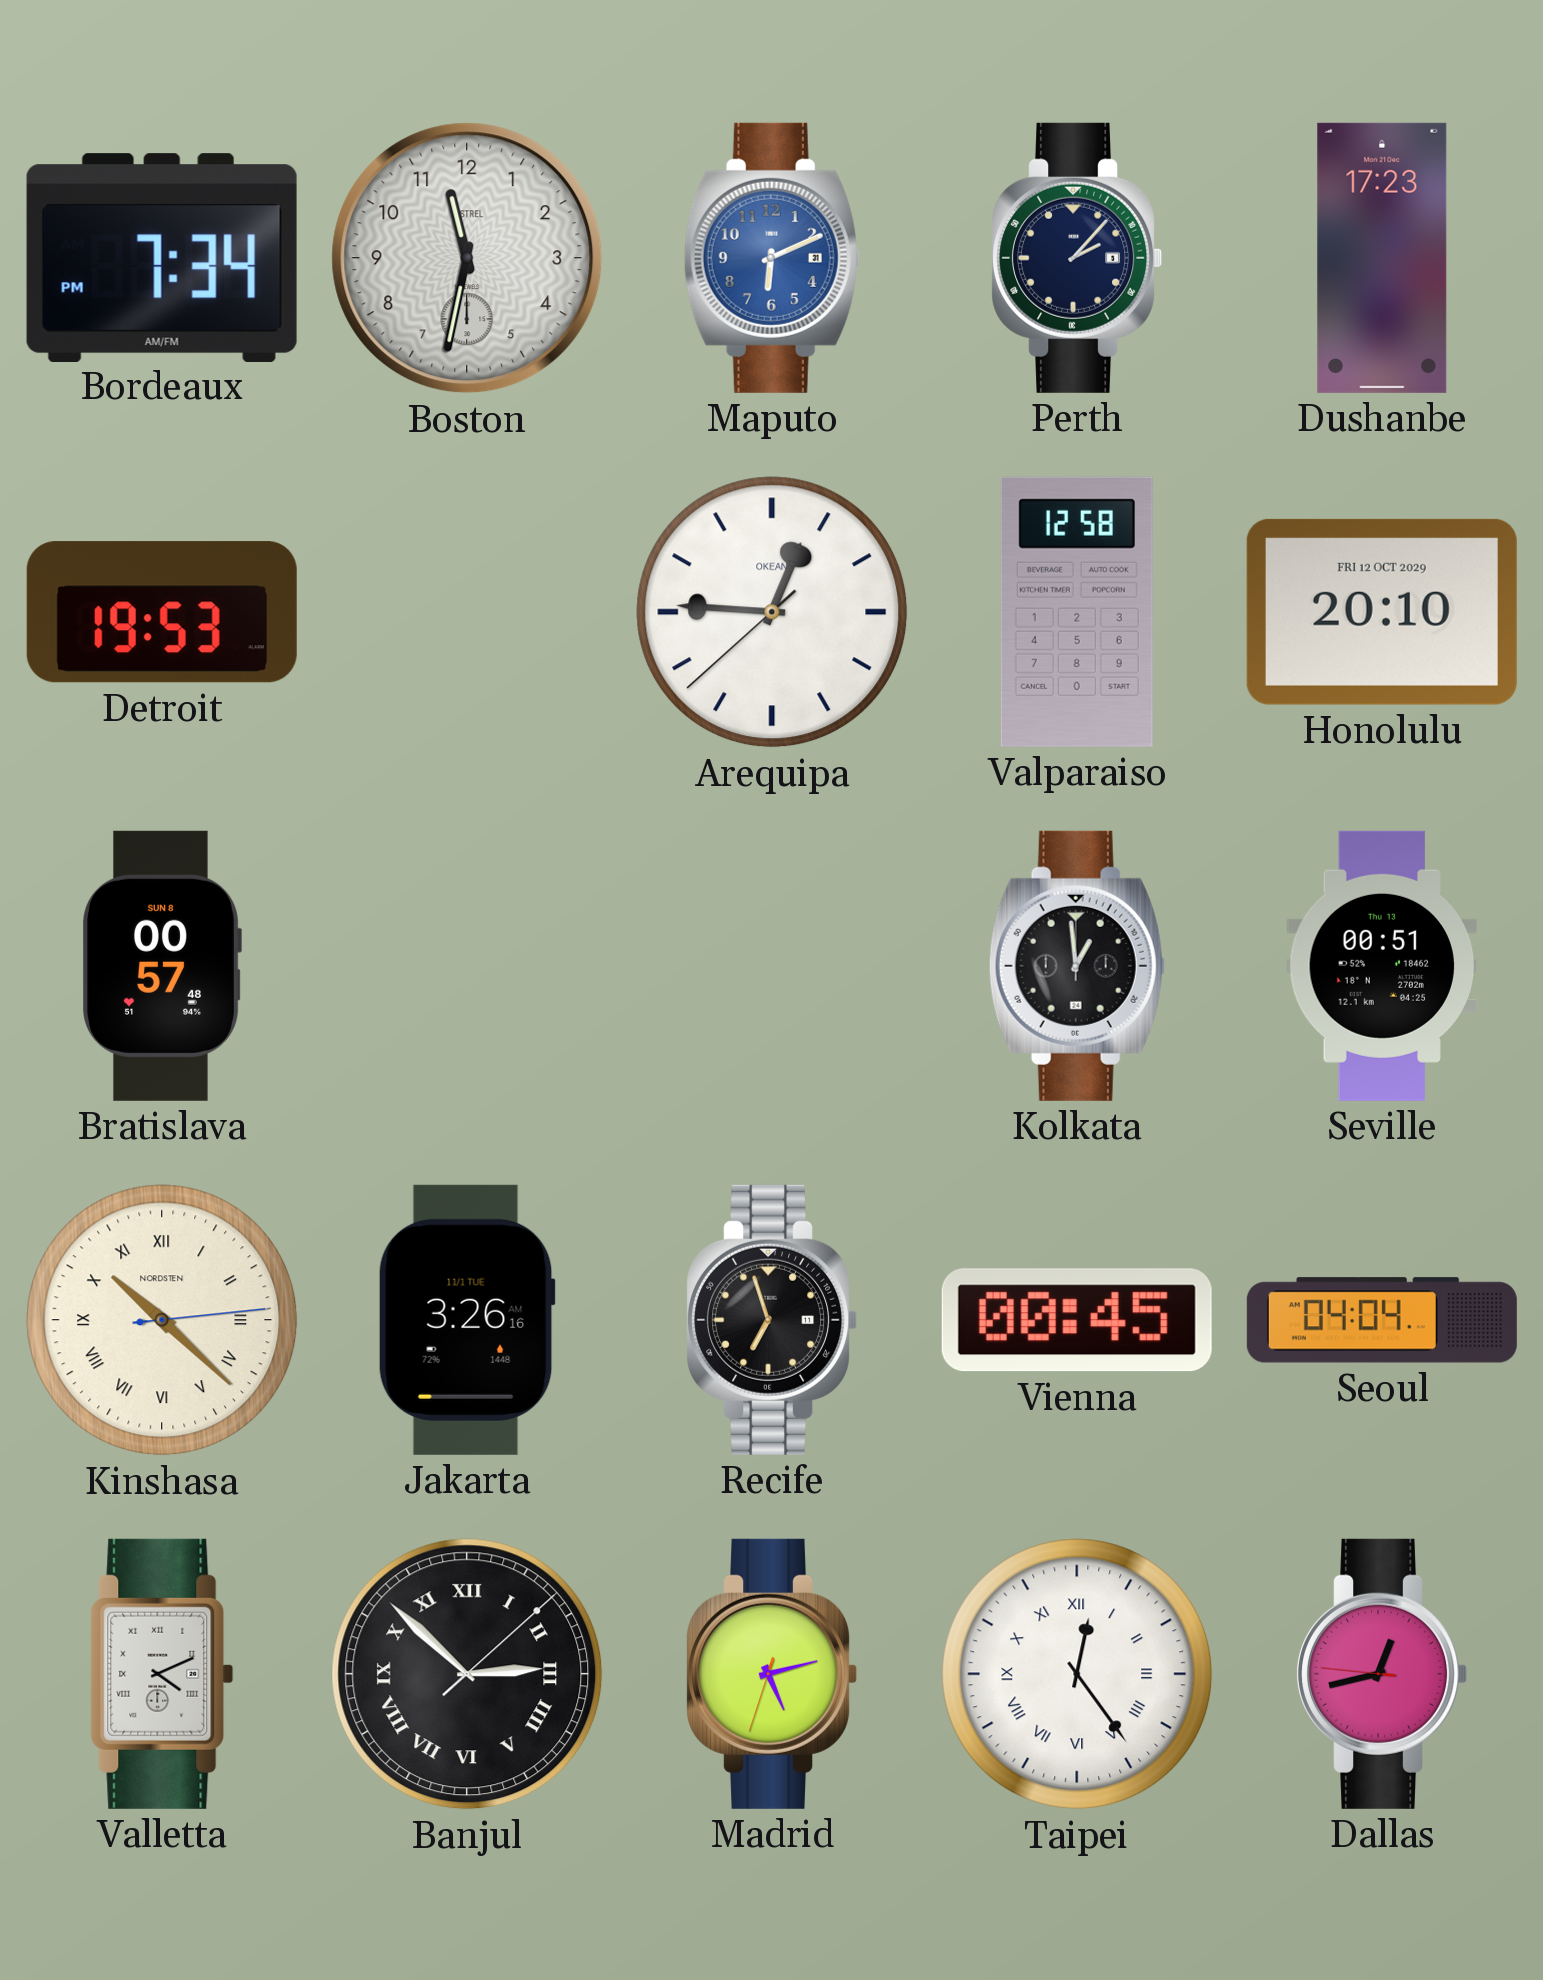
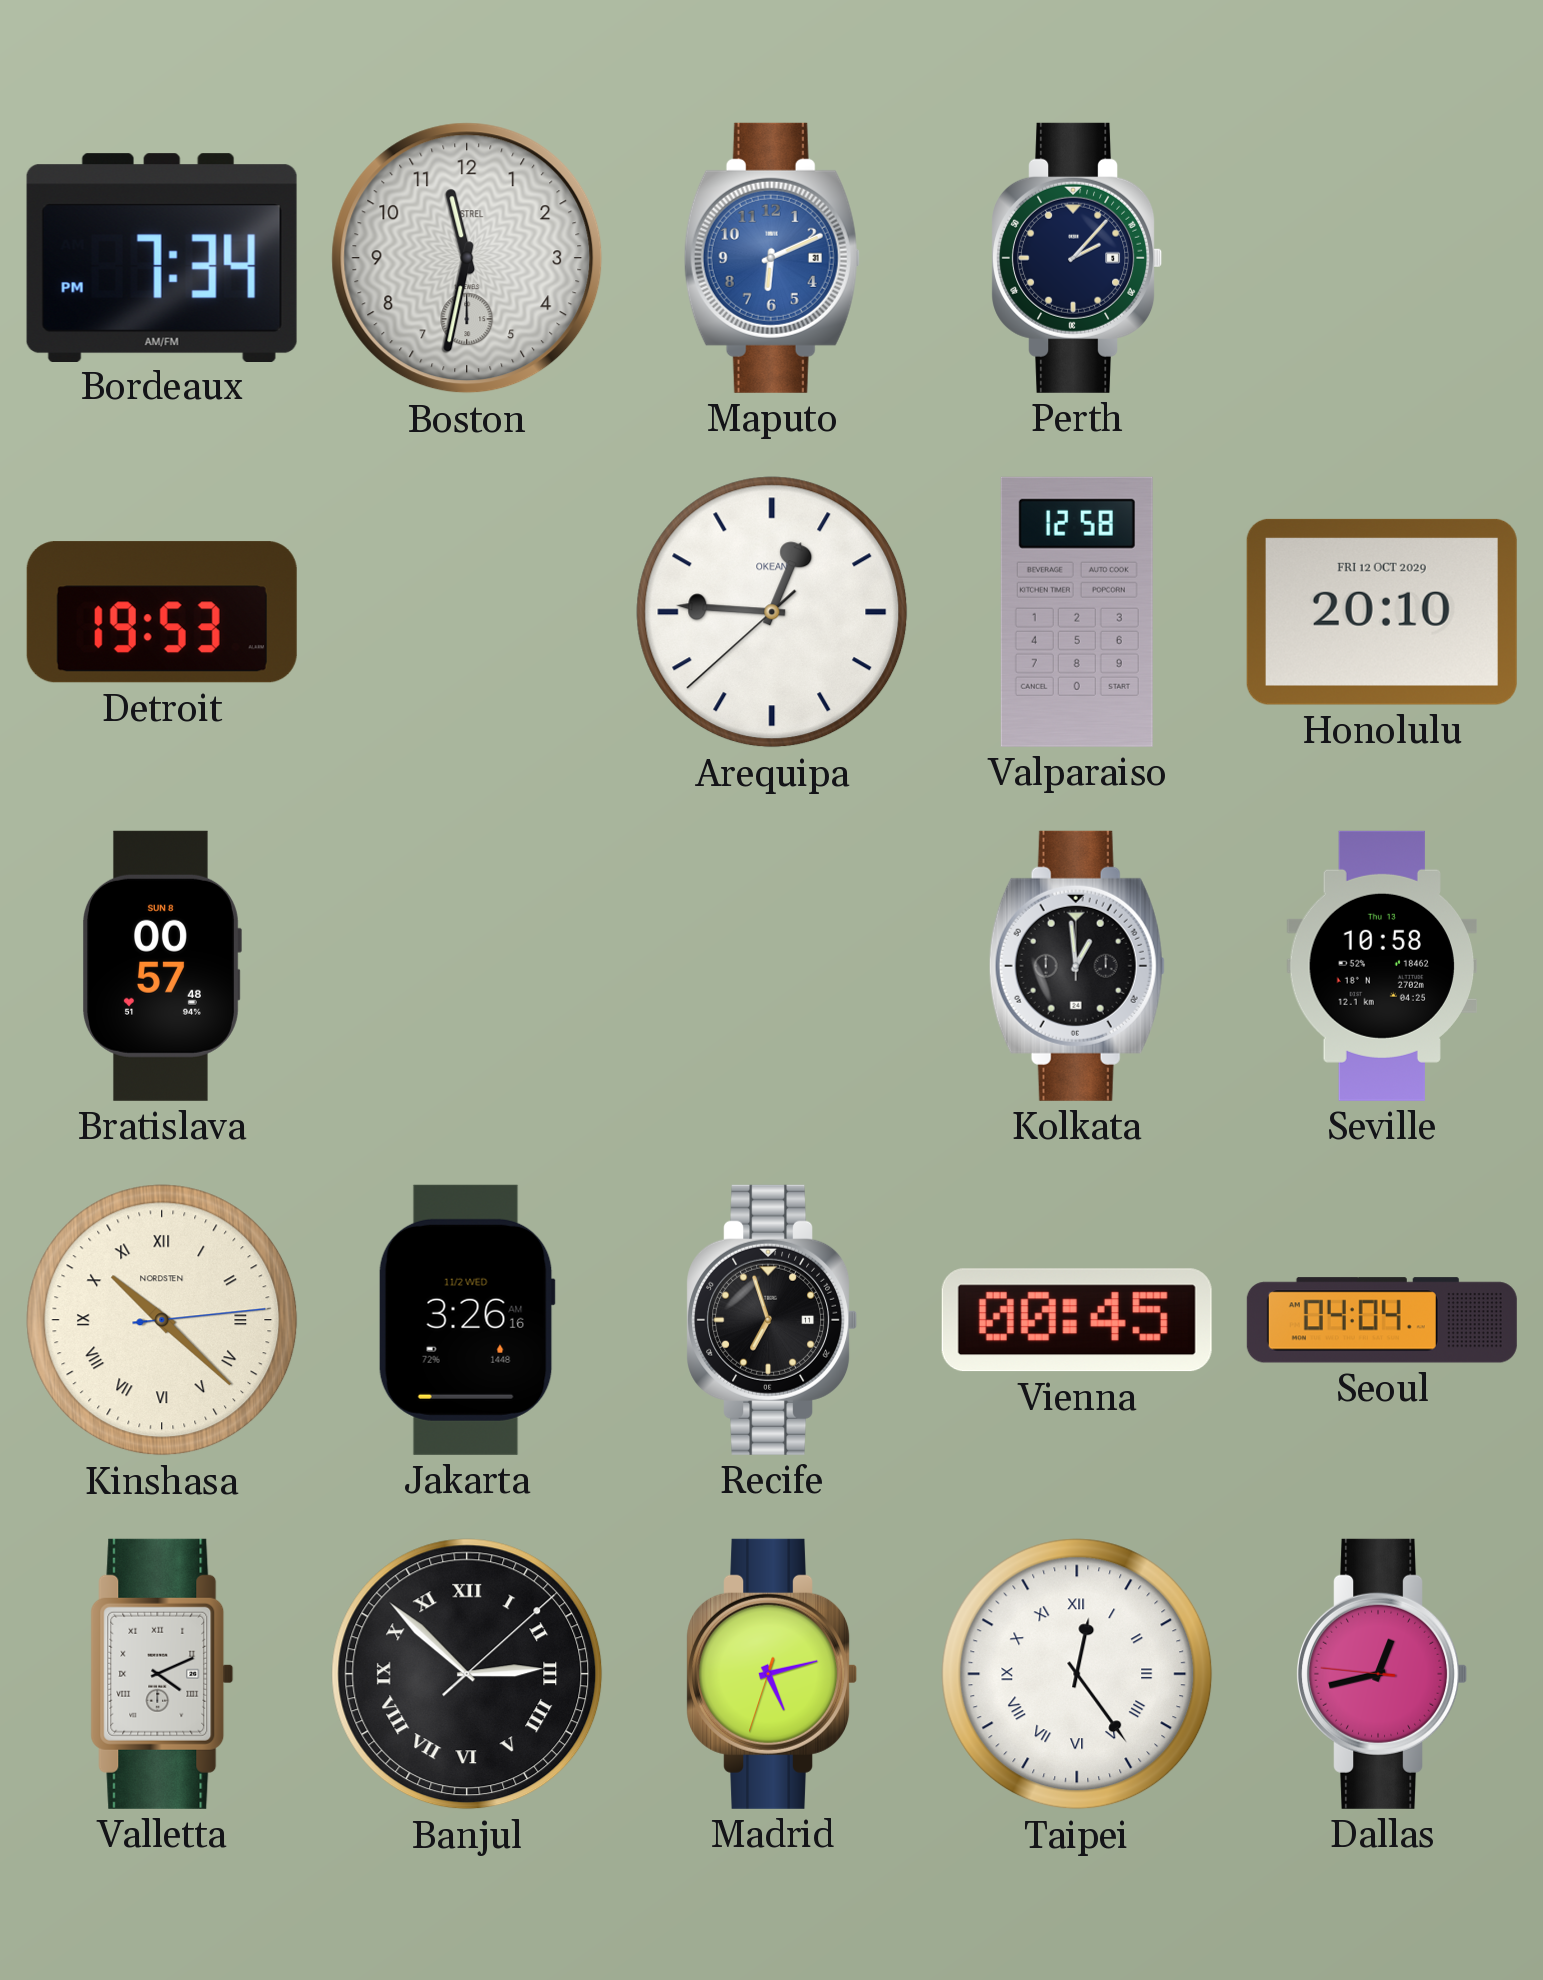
Dushanbe: 17:23 -> none (1382, 258)
Seville: 00:51 -> 10:58 (1381, 966)
Jakarta date: 11/1 TUE -> 11/2 WED (467, 1320)
